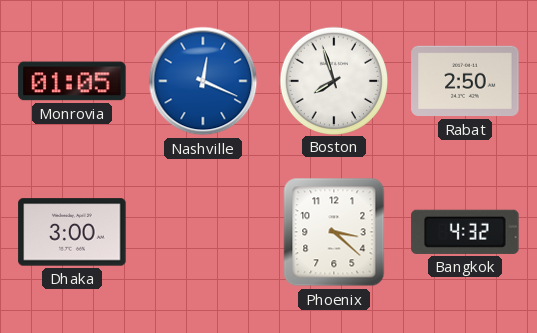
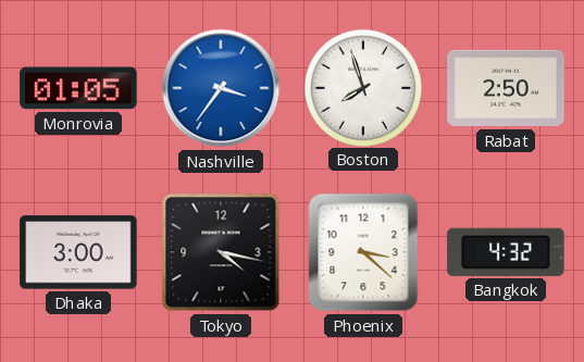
Nashville: 12:19 -> 3:36 (221, 88)
Tokyo: none -> 4:17 (221, 252)
